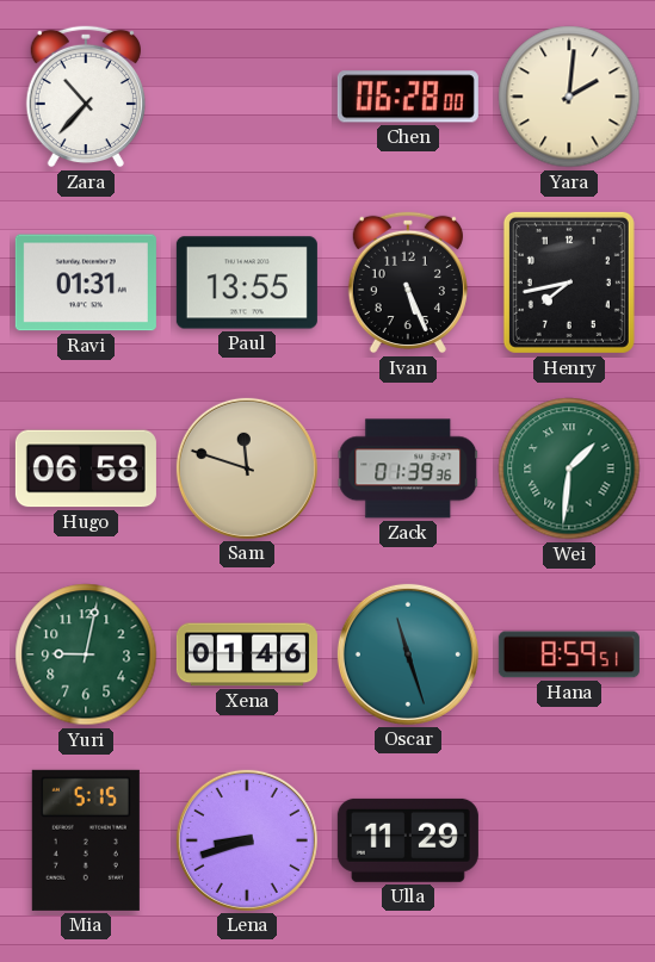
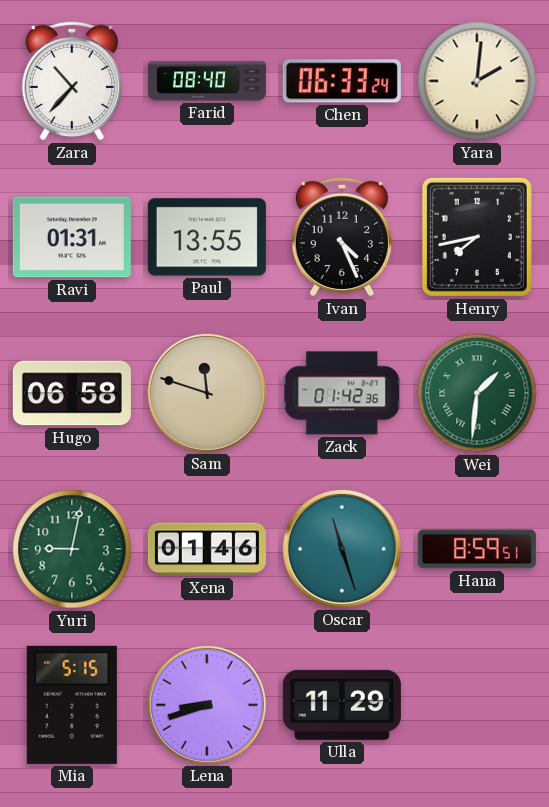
Farid: none -> 08:40 (207, 81)
Chen: 06:28 -> 06:33 (342, 81)
Ivan: 5:26 -> 4:26 (342, 237)
Zack: 01:39 -> 01:42 (342, 393)
